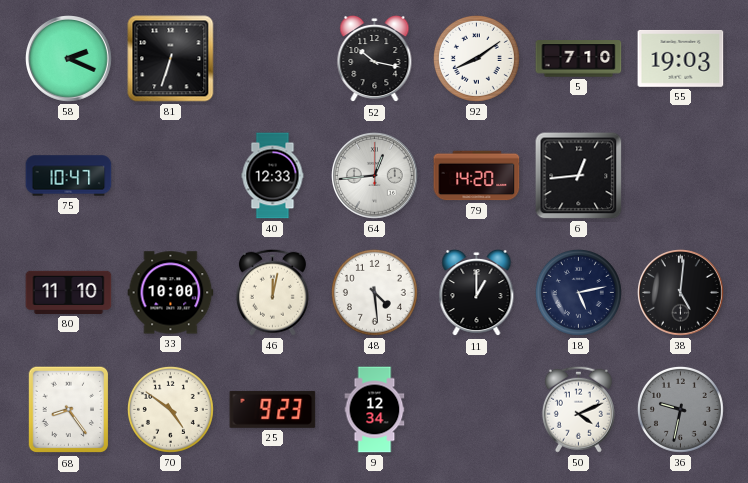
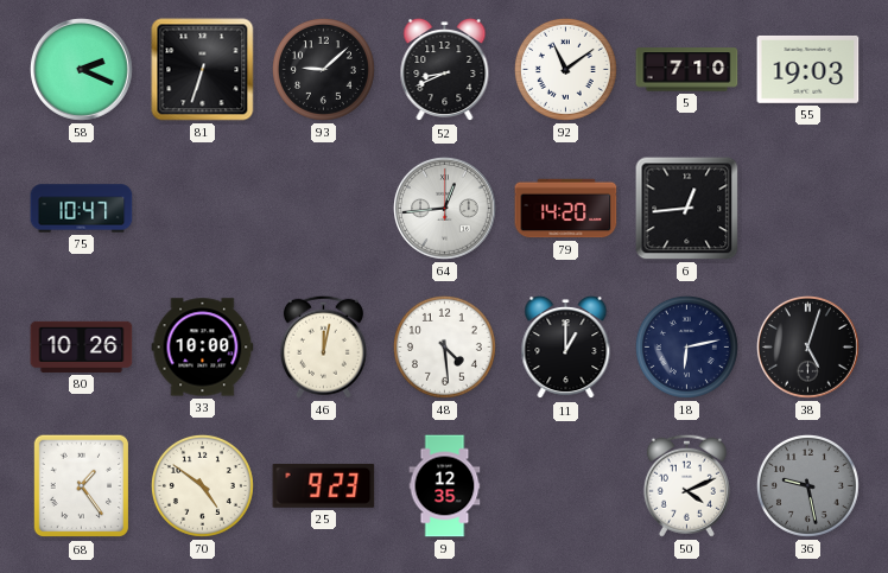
93: none -> 9:08 (323, 69)
52: 10:17 -> 8:41 (445, 70)
92: 8:09 -> 11:09 (565, 69)
40: 12:33 -> none (273, 176)
80: 11:10 -> 10:26 (82, 346)
18: 5:13 -> 6:13 (686, 346)
38: 5:01 -> 5:03 (808, 348)
68: 8:24 -> 1:24 (82, 486)
9: 12:34 -> 12:35 (445, 486)
36: 9:32 -> 9:28 (807, 485)
